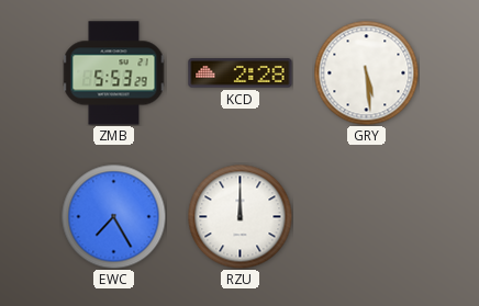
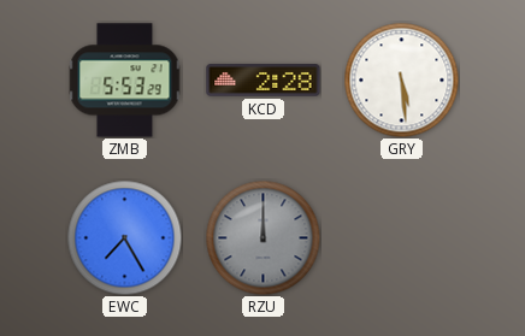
RZU dial: white -> grey (262, 237)
